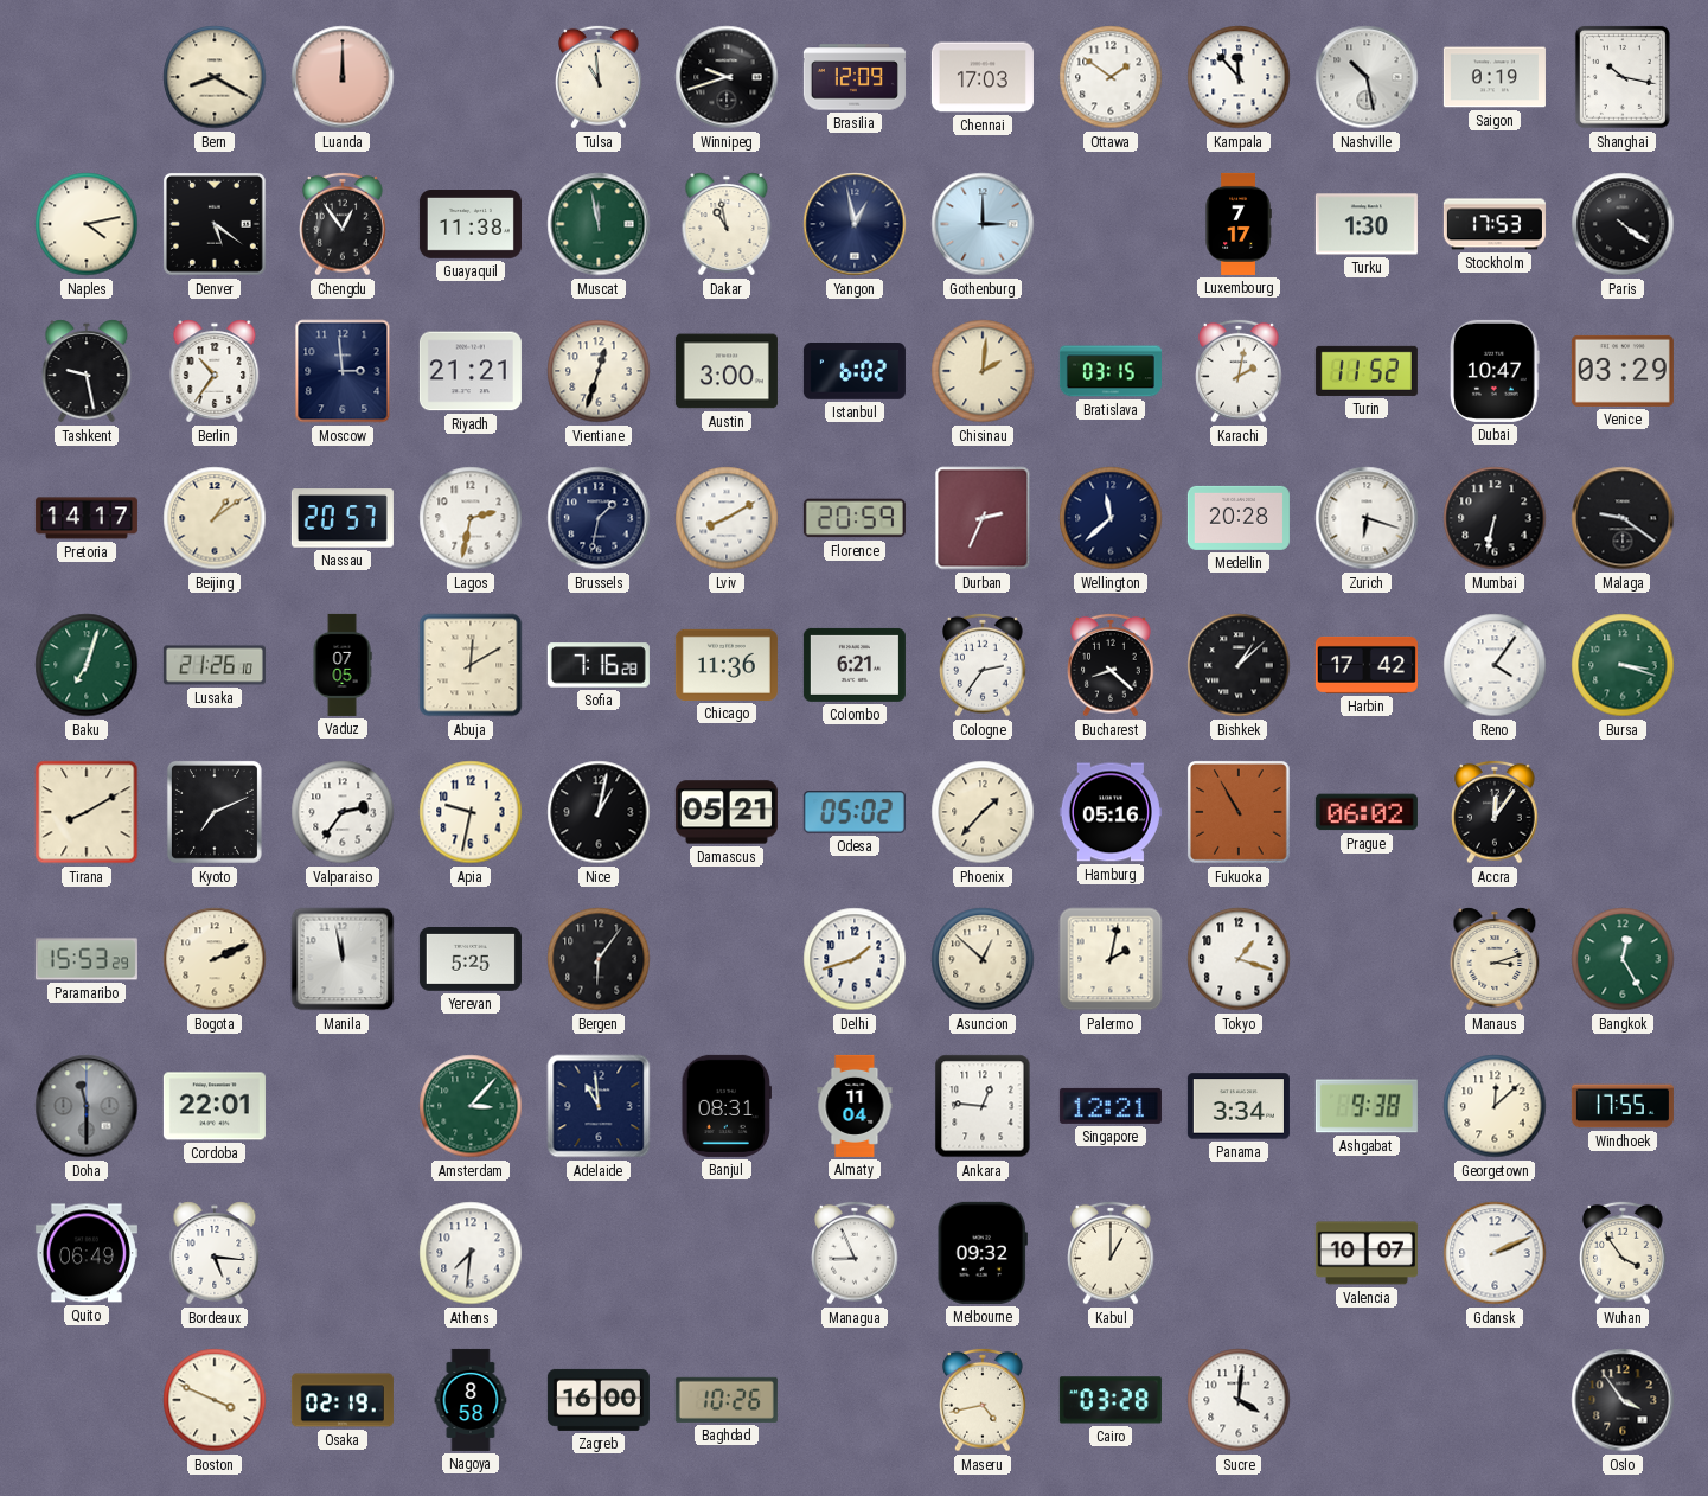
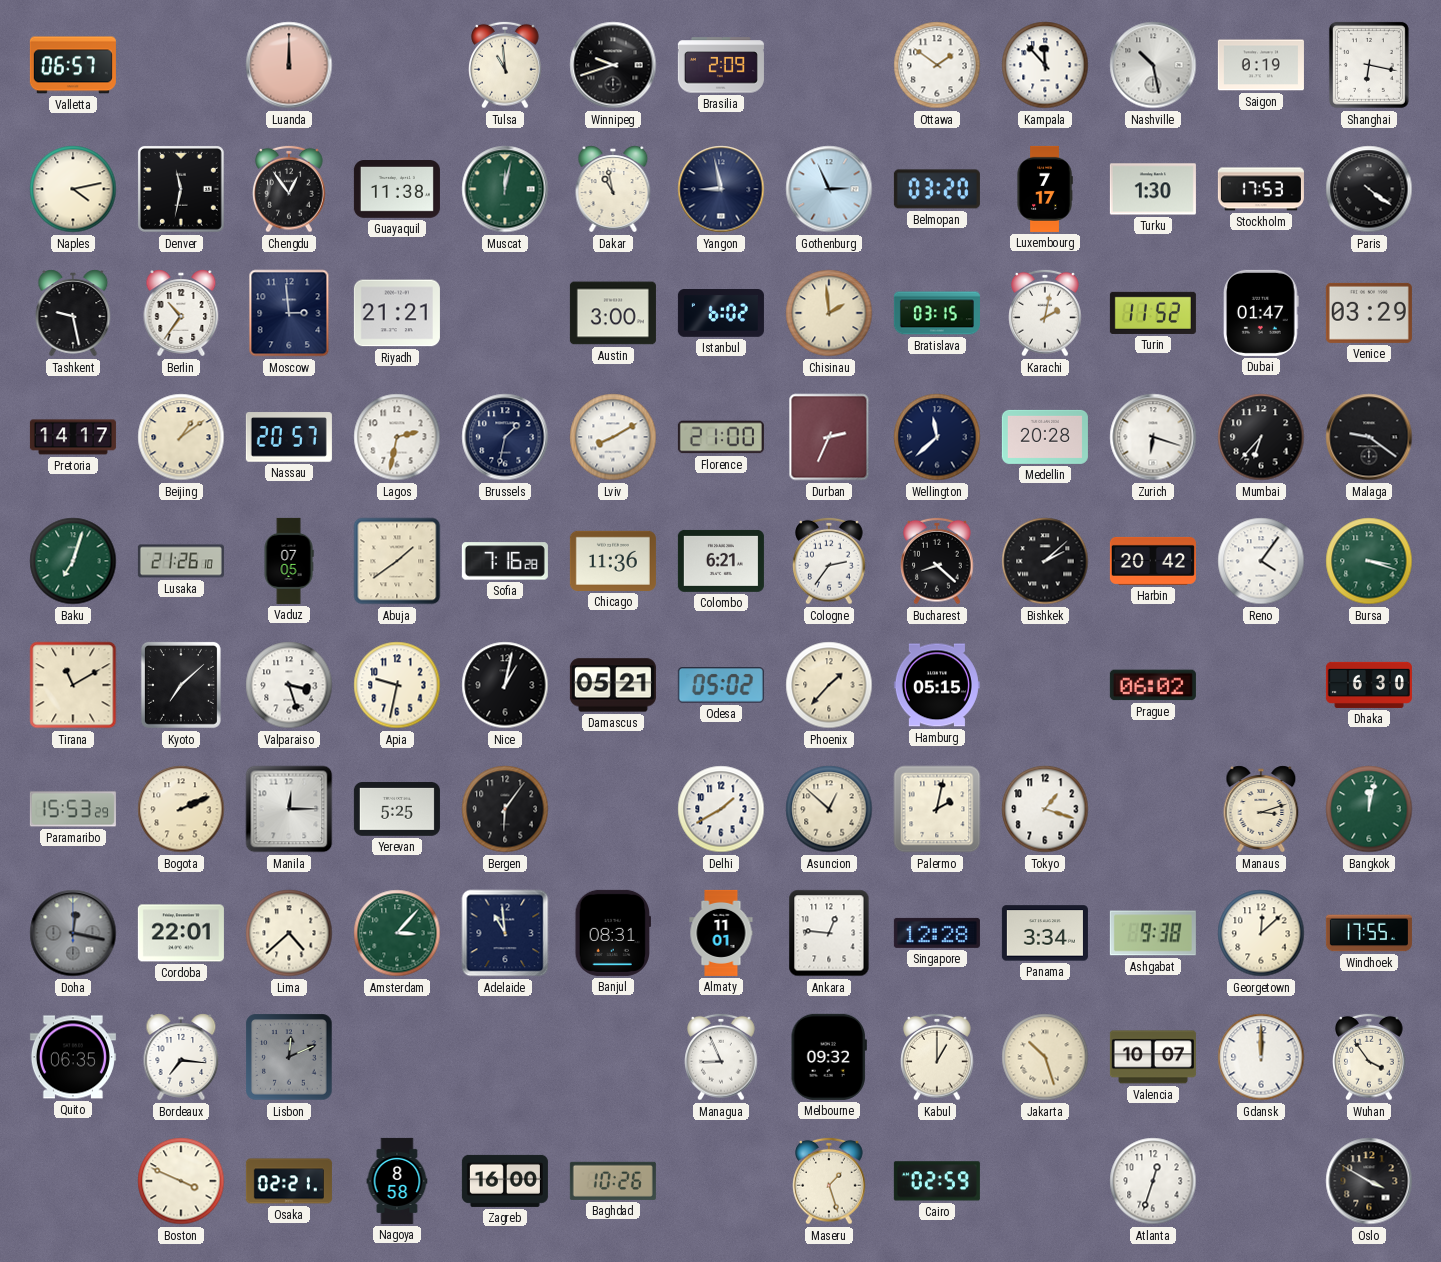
Valletta: none -> 06:57 (73, 65)
Bern: 8:20 -> none (215, 77)
Brasilia: 12:09 -> 2:09 (721, 65)
Chennai: 17:03 -> none (983, 77)
Shanghai: 10:17 -> 6:17 (1369, 65)
Denver: 5:21 -> 11:32 (181, 189)
Muscat: 11:58 -> 12:02 (505, 189)
Yangon: 12:58 -> 8:58 (721, 189)
Gothenburg: 3:00 -> 2:56 (829, 189)
Belmopan: none -> 03:20 (937, 189)
Vientiane: 12:33 -> none (599, 371)
Chisinau: 2:01 -> 1:59 (829, 313)
Dubai: 10:47 -> 01:47 (1262, 313)
Florence: 20:59 -> 21:00 (721, 437)
Mumbai: 6:32 -> 6:37 (1261, 437)
Abuja: 12:10 -> 1:39 (397, 561)
Bishkek: 1:08 -> 2:08 (1045, 561)
Harbin: 17:42 -> 20:42 (1153, 561)
Tirana: 8:10 -> 11:10 (73, 685)
Kyoto: 7:11 -> 7:08 (181, 685)
Valparaiso: 2:36 -> 3:27 (289, 685)
Hamburg: 05:16 -> 05:15 (937, 685)
Fukuoka: 10:55 -> none (1239, 812)
Accra: 12:06 -> none (1495, 812)
Dhaka: none -> 6:30 (1369, 685)
Manila: 11:58 -> 12:15 (289, 809)
Delhi: 1:42 -> 1:40 (721, 809)
Bangkok: 12:25 -> 12:02 (1369, 809)
Doha: 11:30 -> 12:17 (73, 933)
Lima: none -> 4:38 (289, 933)
Almaty: 11:04 -> 11:01 (721, 933)
Singapore: 12:21 -> 12:28 (937, 933)
Quito: 06:49 -> 06:35 (73, 1057)
Bordeaux: 5:16 -> 7:16 (181, 1057)
Lisbon: none -> 12:11 (289, 1057)
Athens: 7:31 -> none (471, 1253)
Jakarta: none -> 10:27 (1045, 1057)
Gdansk: 2:11 -> 12:00 (1261, 1057)
Osaka: 02:19 -> 02:21 (289, 1181)
Maseru: 4:43 -> 1:27 (829, 1181)
Cairo: 03:28 -> 02:59 (937, 1181)
Sucre: 4:01 -> none (1239, 1400)
Atlanta: none -> 12:33 (1153, 1181)
Oslo: 3:54 -> 3:50 (1369, 1181)
